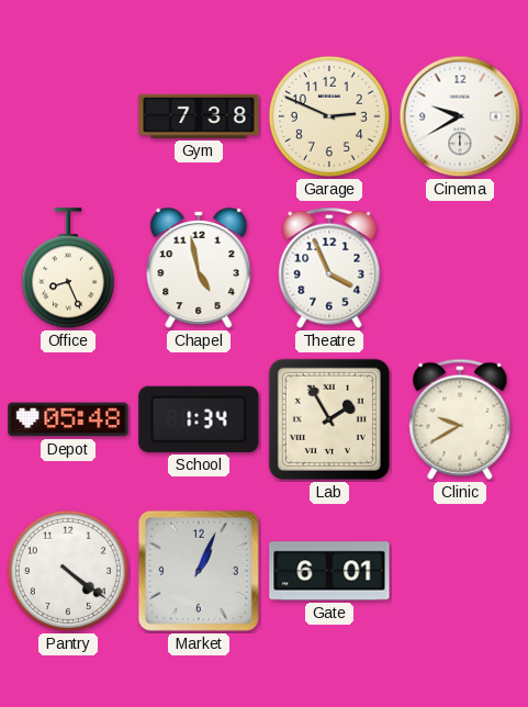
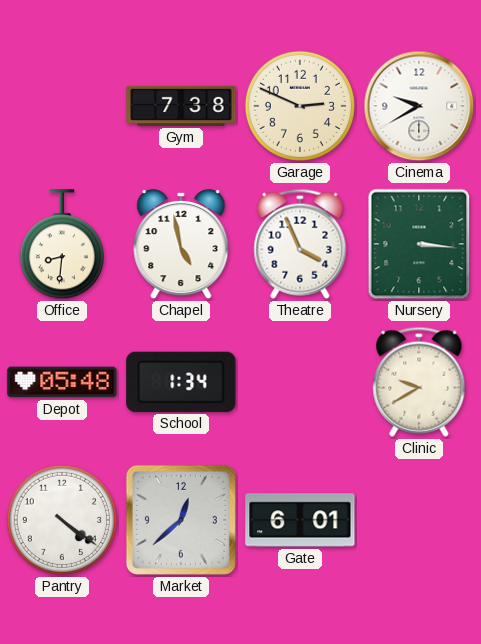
Office: 8:26 -> 8:31 (62, 245)
Nursery: none -> 3:16 (419, 244)
Lab: 1:55 -> none (329, 419)
Market: 1:04 -> 12:38 (181, 520)
